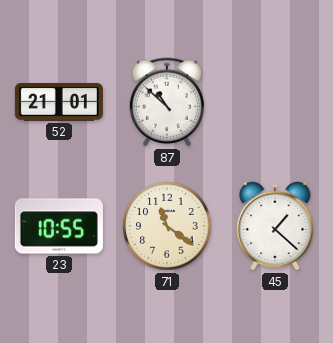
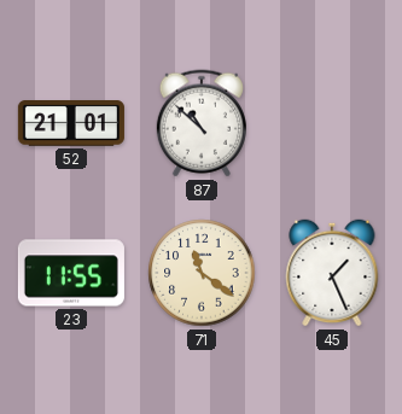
23: 10:55 -> 11:55 (71, 273)
45: 1:22 -> 1:26 (332, 273)
